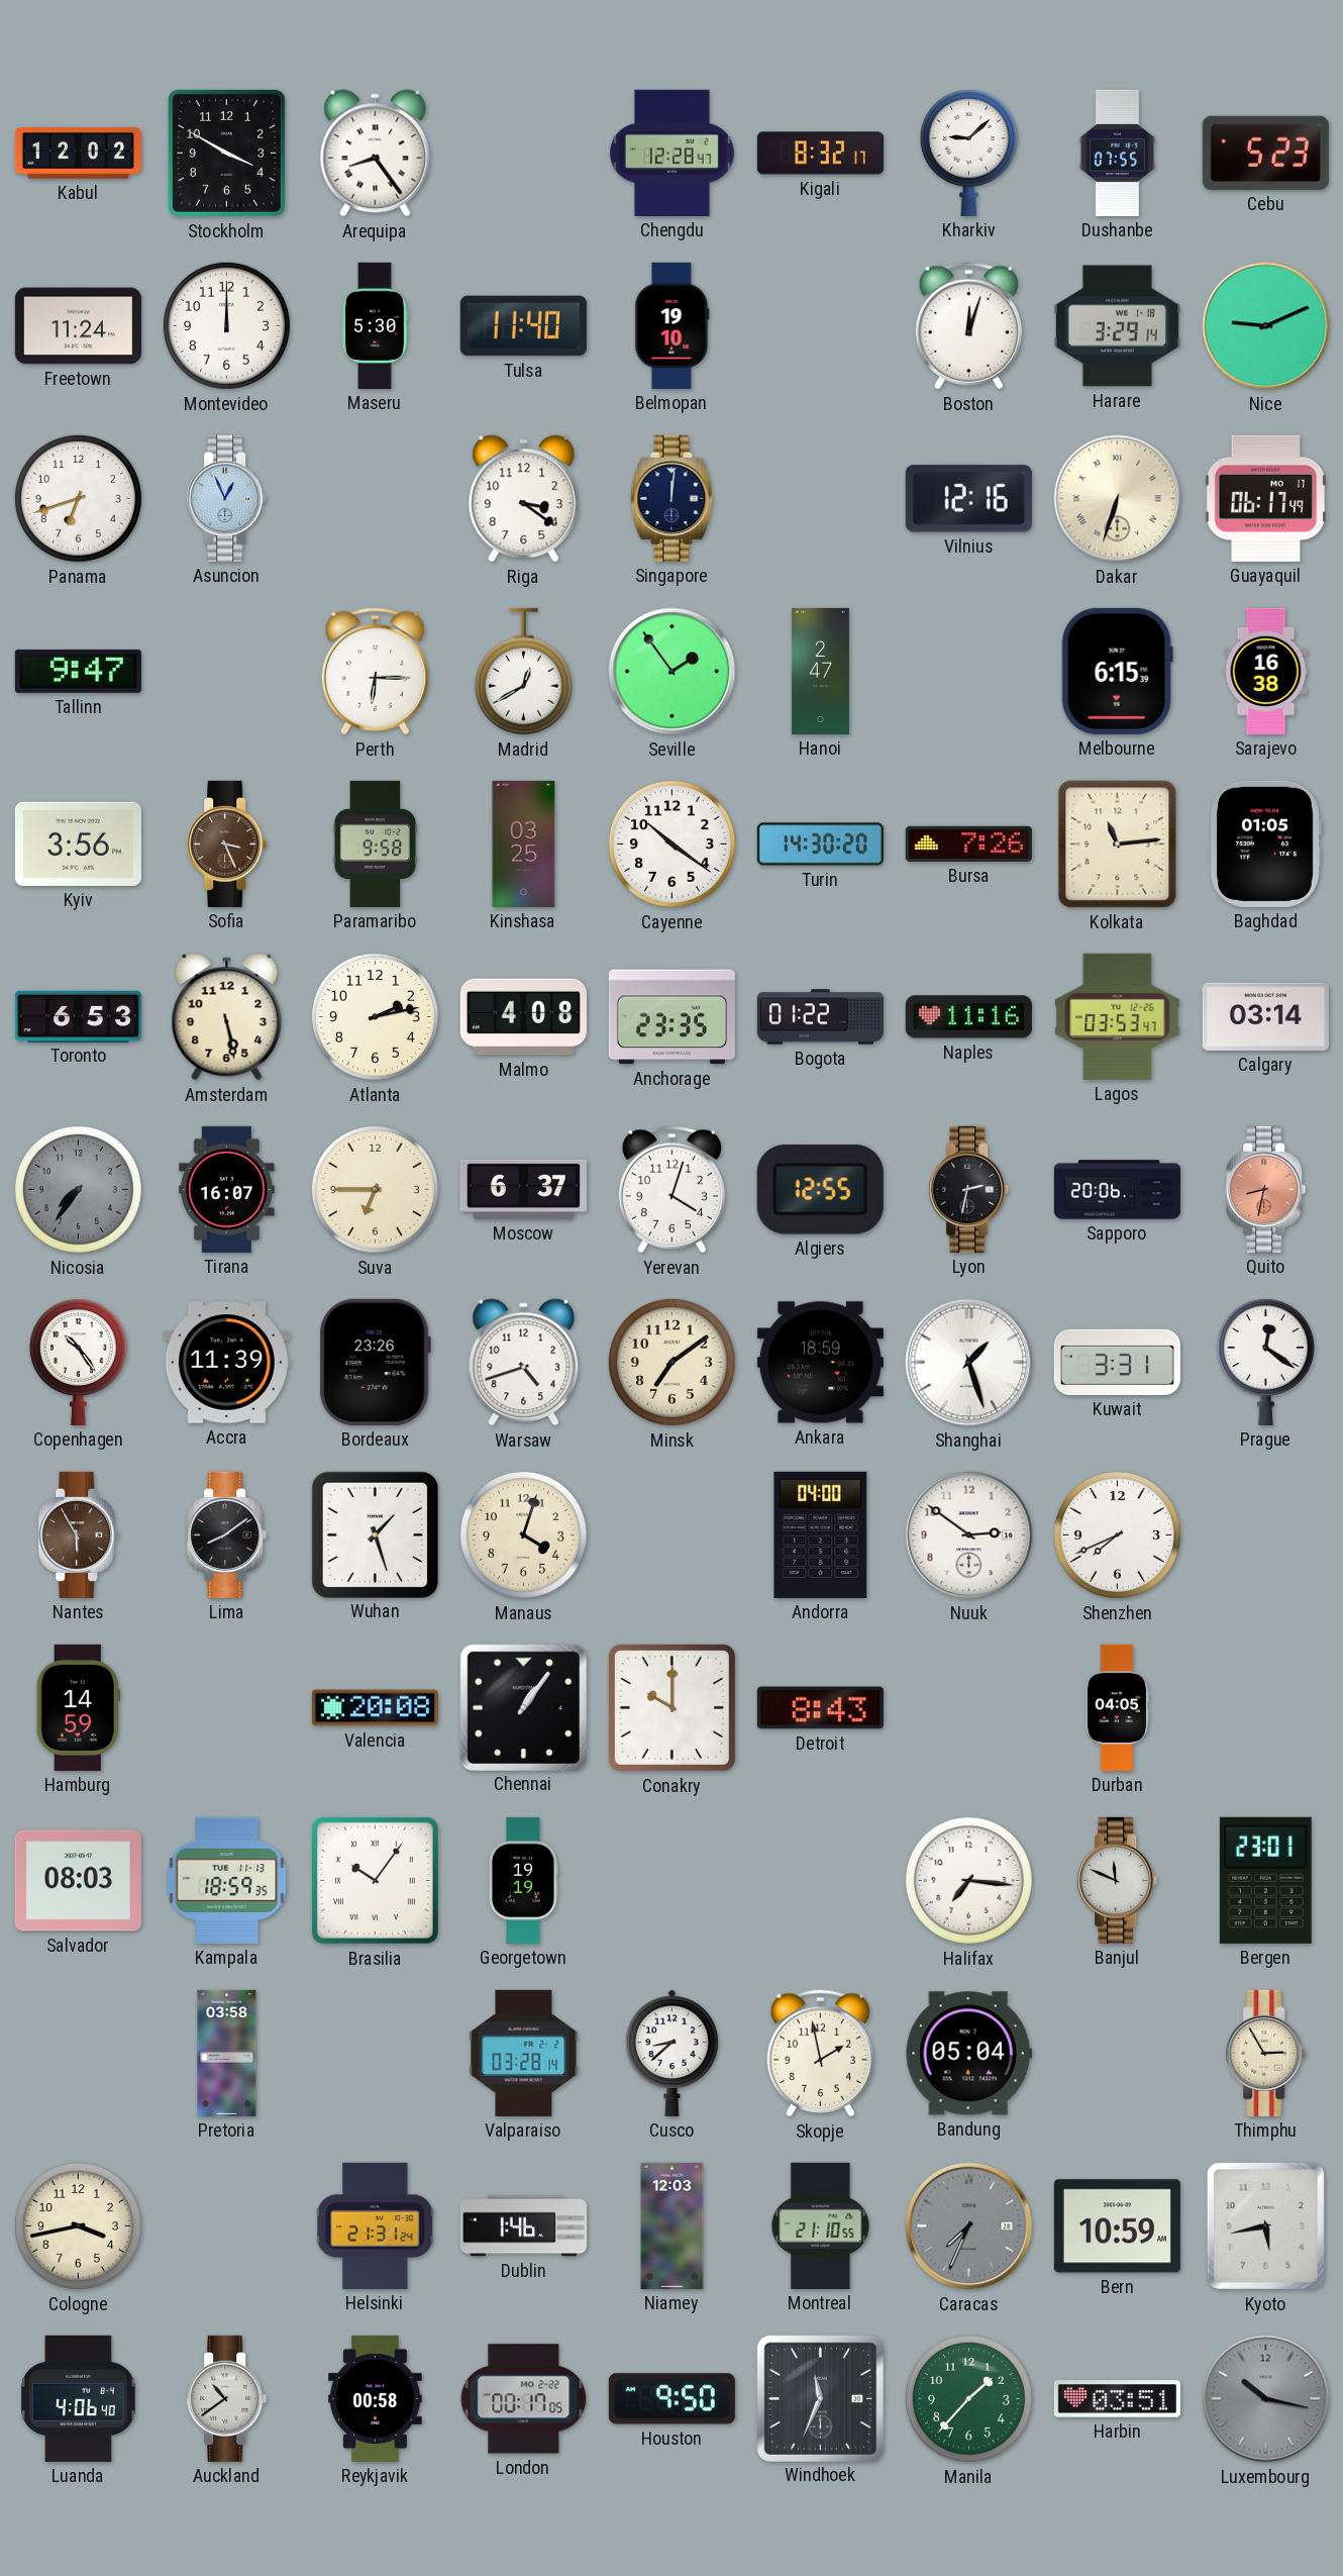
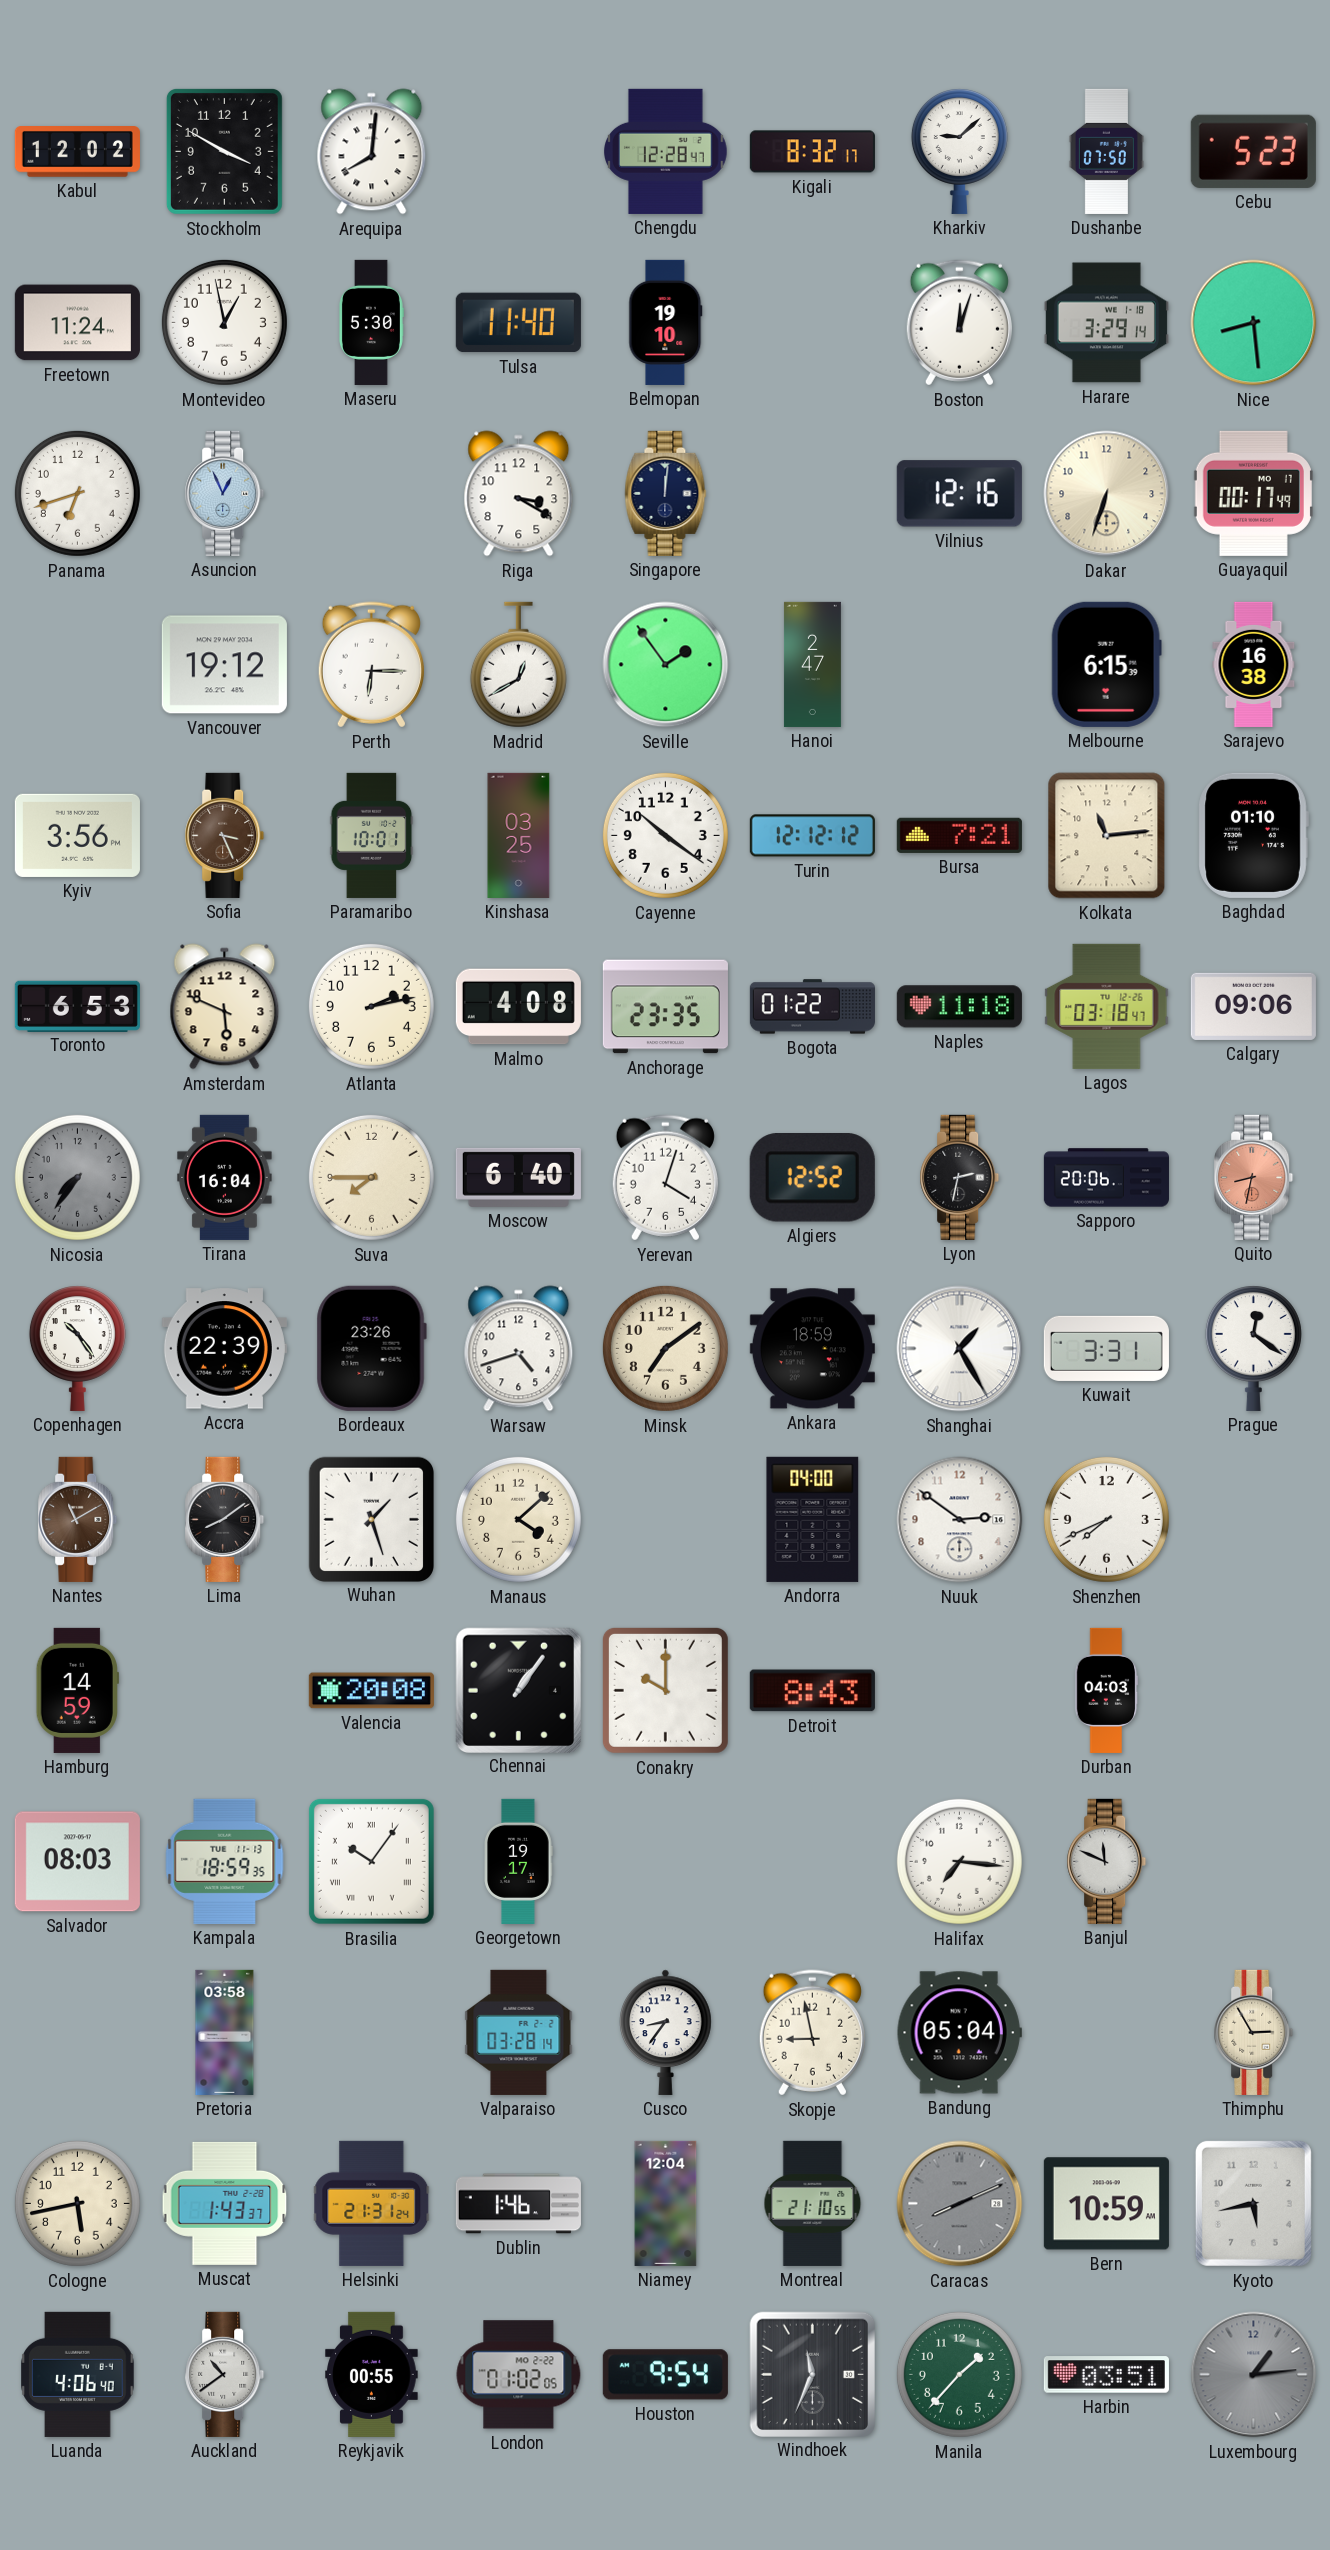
Arequipa: 8:24 -> 8:01 (372, 152)
Dushanbe: 07:55 -> 07:50 (1106, 151)
Montevideo: 12:00 -> 12:58 (224, 322)
Nice: 9:11 -> 8:29 (1254, 323)
Riga: 3:21 -> 3:20 (519, 494)
Dakar numerals: Roman -> Arabic (1107, 494)
Guayaquil: 06:17 -> 00:17 (1253, 493)
Tallinn: 9:47 -> none (78, 671)
Vancouver: none -> 19:12 (224, 665)
Paramaribo: 9:58 -> 10:01 (372, 835)
Turin: 14:30 -> 12:12 (812, 836)
Bursa: 7:26 -> 7:21 (959, 835)
Baghdad: 01:05 -> 01:10 (1253, 835)
Amsterdam: 5:28 -> 5:49 (225, 1007)
Naples: 11:16 -> 11:18 (959, 1007)
Lagos: 03:53 -> 03:18 (1107, 1006)
Calgary: 03:14 -> 09:06 (1253, 1006)
Tirana: 16:07 -> 16:04 (225, 1177)
Suva: 6:45 -> 7:45 (371, 1177)
Moscow: 6:37 -> 6:40 (518, 1177)
Algiers: 12:55 -> 12:52 (812, 1178)
Accra: 11:39 -> 22:39 (224, 1349)
Shanghai: 1:27 -> 1:25 (960, 1349)
Nantes: 5:55 -> 11:10 (78, 1519)
Manaus: 4:03 -> 4:08 (518, 1519)
Durban: 04:05 -> 04:03 (1107, 1690)
Georgetown: 19:19 -> 19:17 (518, 1861)
Bergen: 23:01 -> none (1265, 1880)
Cusco: 8:38 -> 8:36 (666, 2032)
Skopje: 1:58 -> 8:58 (812, 2033)
Cologne: 3:43 -> 5:43 (77, 2203)
Muscat: none -> 1:43 (225, 2203)
Niamey: 12:03 -> 12:04 (666, 2203)
Caracas: 7:34 -> 8:11 (960, 2204)
Reykjavik: 00:58 -> 00:55 (372, 2374)
London: 00:17 -> 01:02 (519, 2375)
Houston: 9:50 -> 9:54 (665, 2375)
Luxembourg: 10:17 -> 1:14 (1254, 2375)
